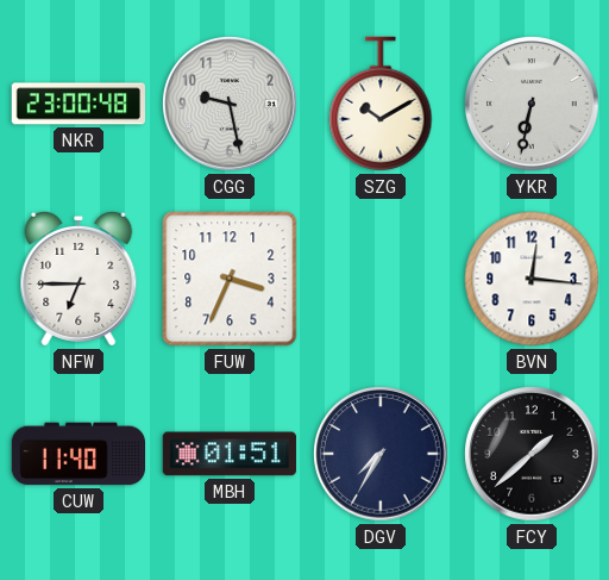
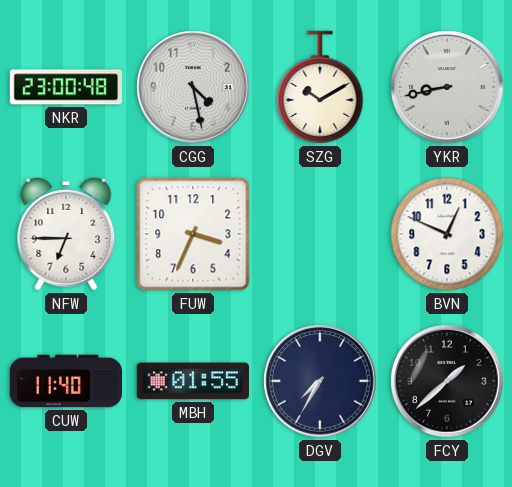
CGG: 9:28 -> 4:28 (193, 87)
YKR: 6:32 -> 8:43 (447, 87)
BVN: 12:16 -> 12:49 (447, 234)
MBH: 01:51 -> 01:55 (192, 381)
